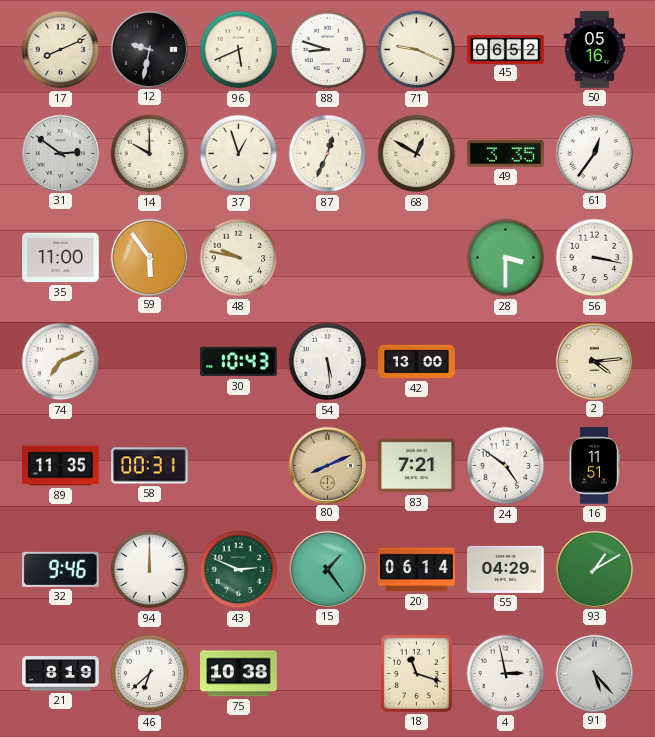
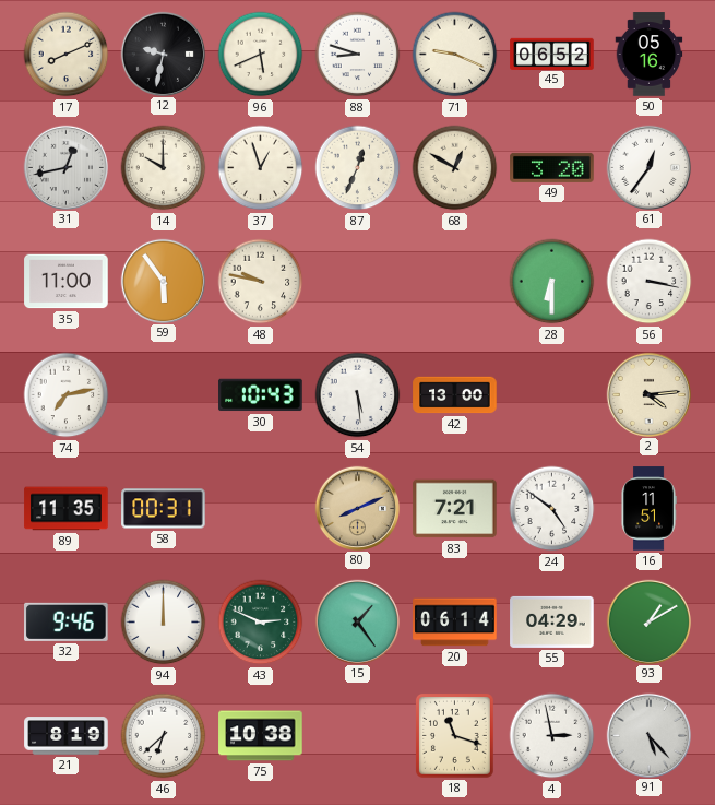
31: 2:51 -> 12:43 (65, 167)
49: 3:35 -> 3:20 (552, 167)
28: 3:30 -> 6:30 (552, 282)
74: 7:11 -> 7:13 (67, 395)
